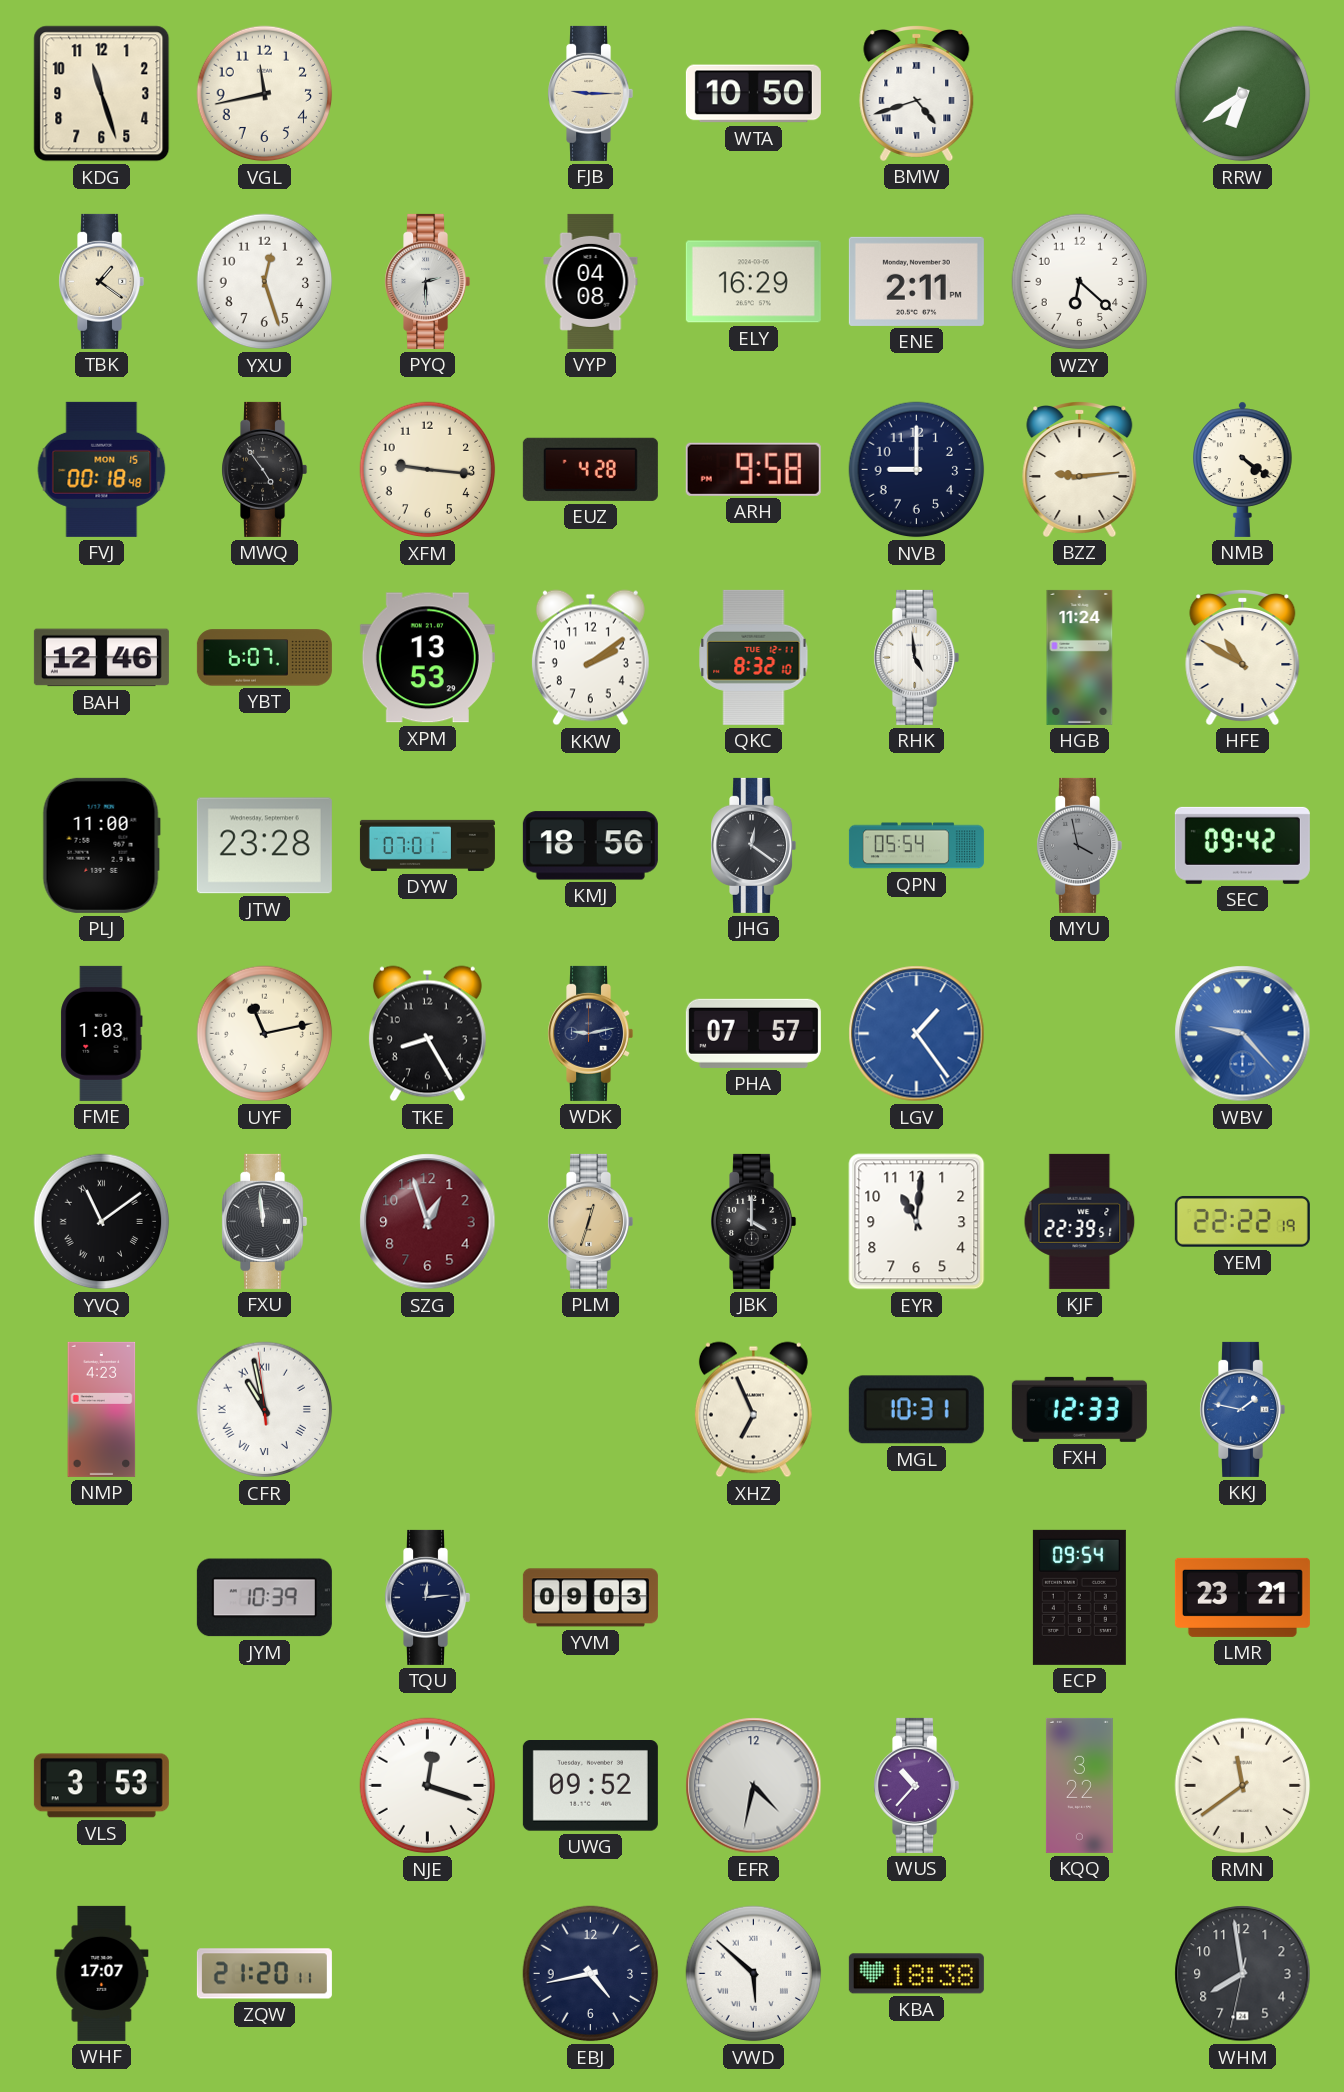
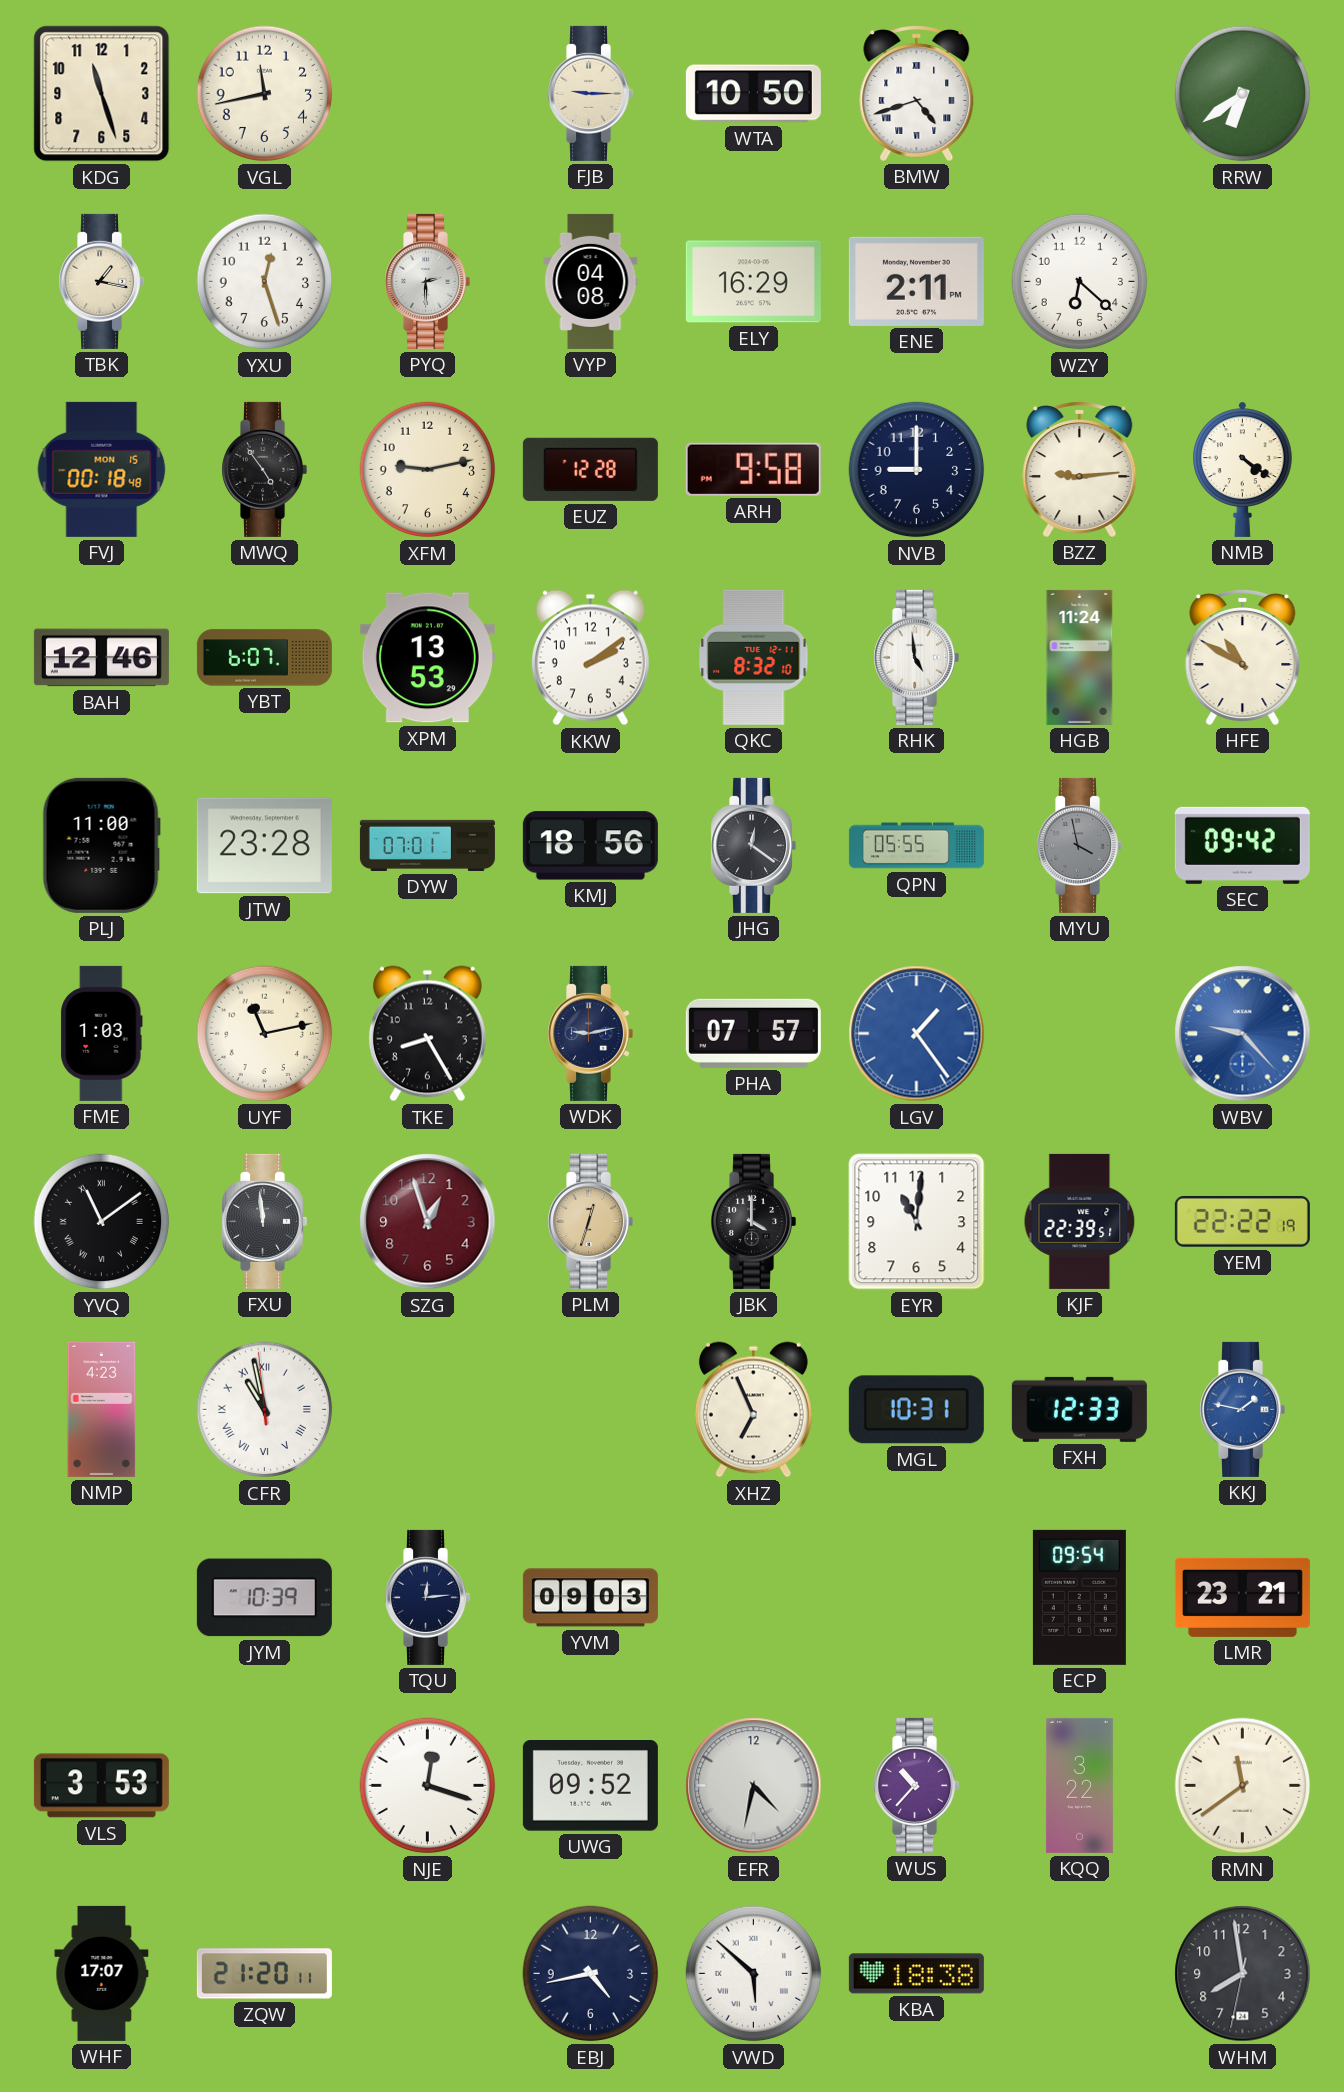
TBK: 1:21 -> 1:17 (102, 281)
XFM: 9:16 -> 9:13 (428, 470)
EUZ: 4:28 -> 12:28 (590, 469)
QPN: 05:54 -> 05:55 (916, 846)
